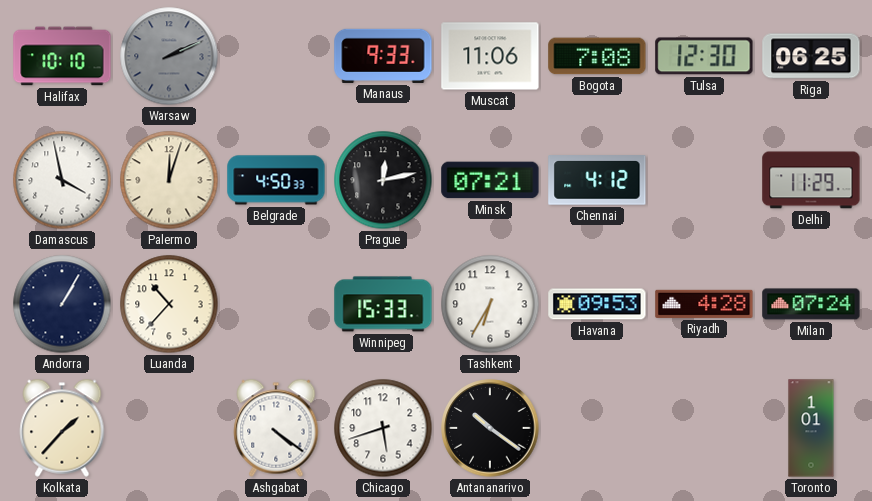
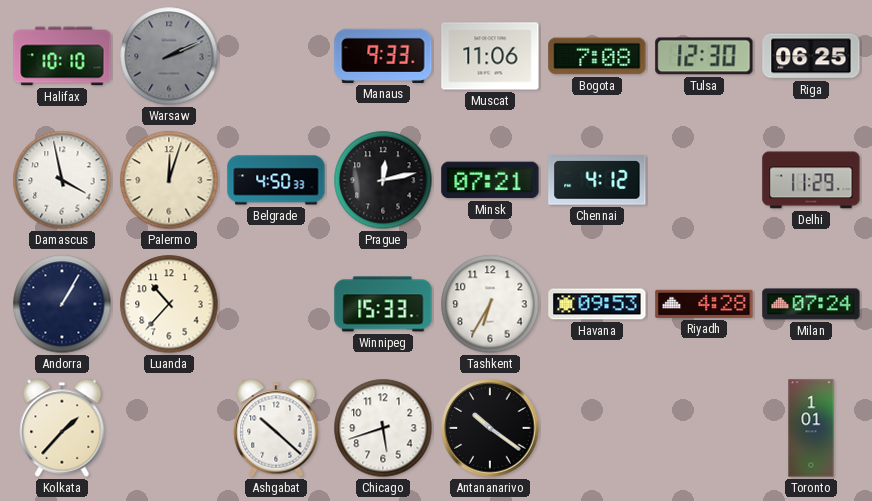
Ashgabat: 4:21 -> 10:22 (276, 428)
